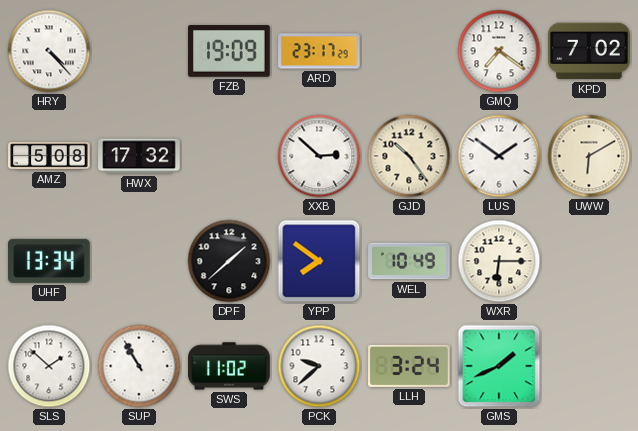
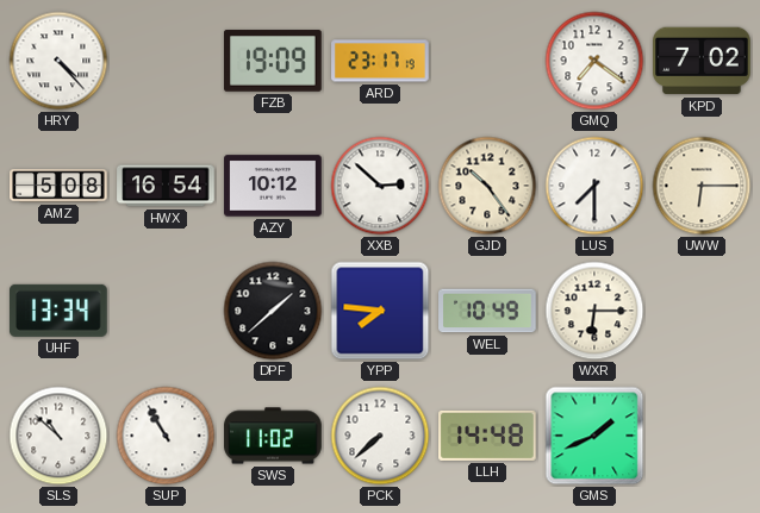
ARD: 23:17:29 -> 23:17:19 (380, 61)
HWX: 17:32 -> 16:54 (166, 186)
AZY: none -> 10:12 (273, 186)
LUS: 1:51 -> 7:30 (594, 186)
UWW: 6:10 -> 6:15 (702, 186)
YPP: 7:51 -> 7:46 (380, 311)
SLS: 1:52 -> 10:52 (58, 436)
PCK: 9:38 -> 7:38 (380, 436)
LLH: 3:24 -> 14:48 (487, 436)
